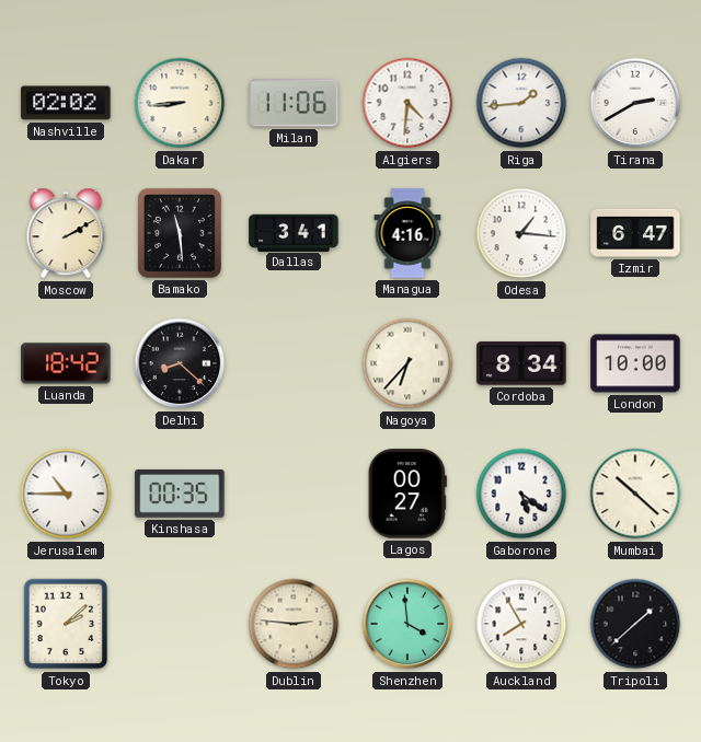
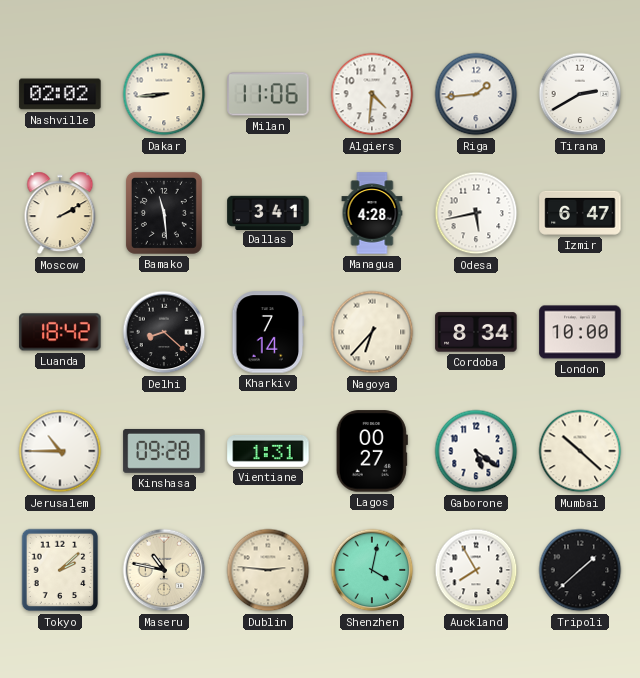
Managua: 4:16 -> 4:28 (372, 213)
Odesa: 1:16 -> 5:43 (476, 213)
Kharkiv: none -> 7:14 (268, 332)
Kinshasa: 00:35 -> 09:28 (164, 451)
Vientiane: none -> 1:31 (268, 451)
Maseru: none -> 10:47 (164, 570)
Shenzhen: 3:59 -> 4:02 (372, 570)
